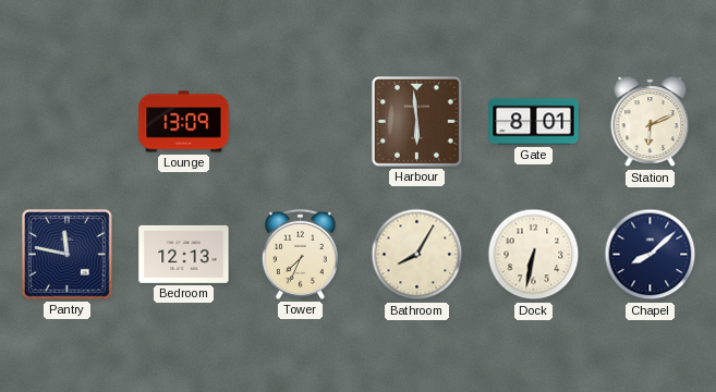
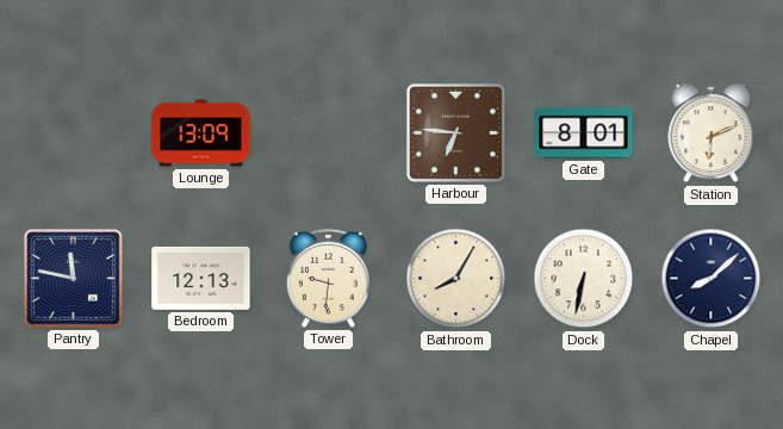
Harbour: 5:59 -> 6:46 (455, 132)
Tower: 7:34 -> 9:31 (328, 278)
